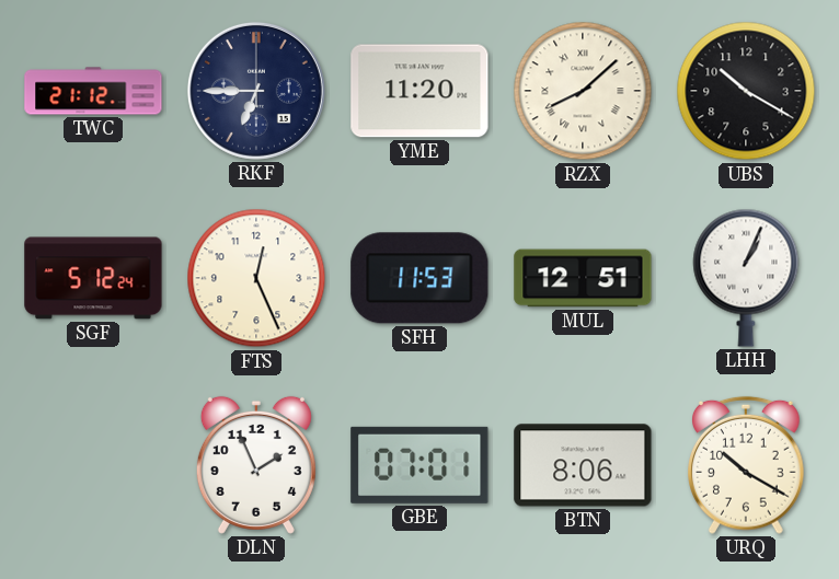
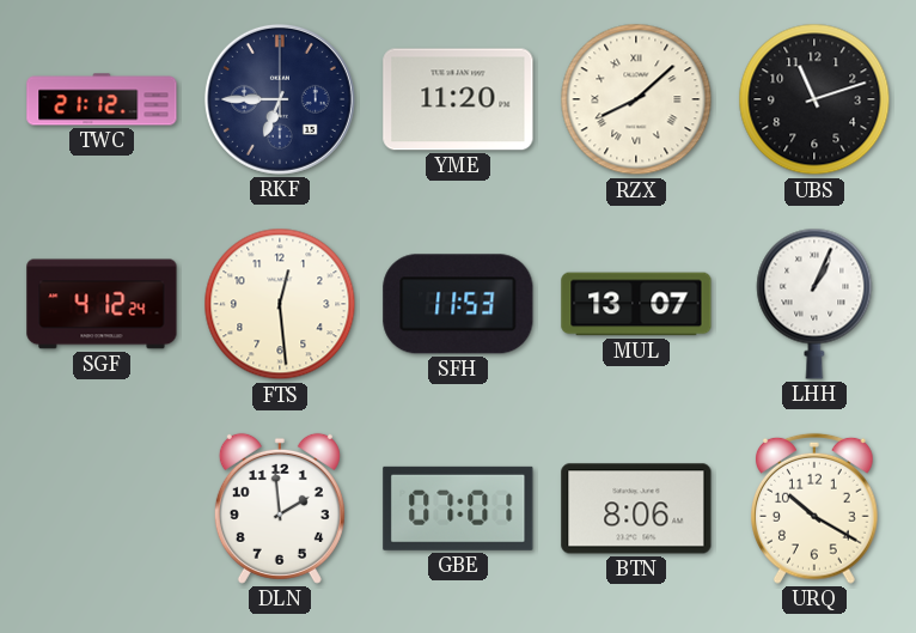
UBS: 10:20 -> 11:12 (814, 99)
SGF: 5:12 -> 4:12 (102, 304)
FTS: 12:26 -> 12:29 (280, 304)
MUL: 12:51 -> 13:07 (636, 304)
DLN: 1:56 -> 1:59 (280, 509)
